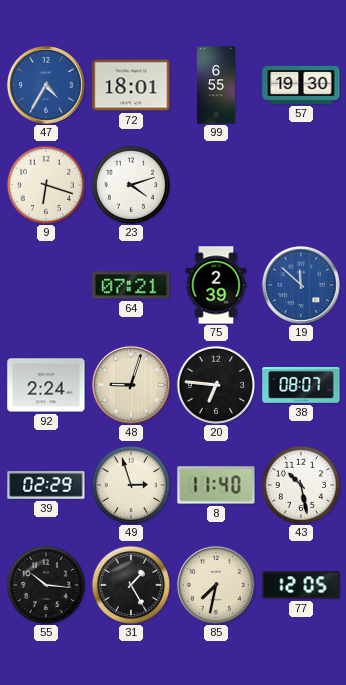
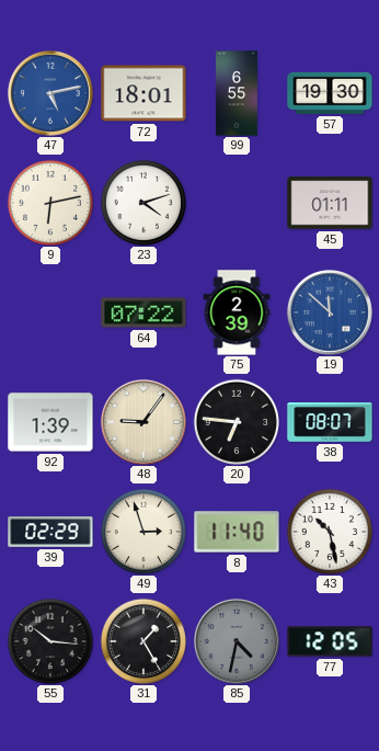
47: 4:35 -> 5:13 (50, 93)
9: 6:18 -> 6:13 (49, 202)
45: none -> 01:11 (330, 203)
64: 07:21 -> 07:22 (143, 312)
92: 2:24 -> 1:39 (50, 422)
48: 9:03 -> 9:06 (143, 422)
85: 7:32 -> 4:32 (237, 641)
85 dial: cream -> grey (237, 641)
